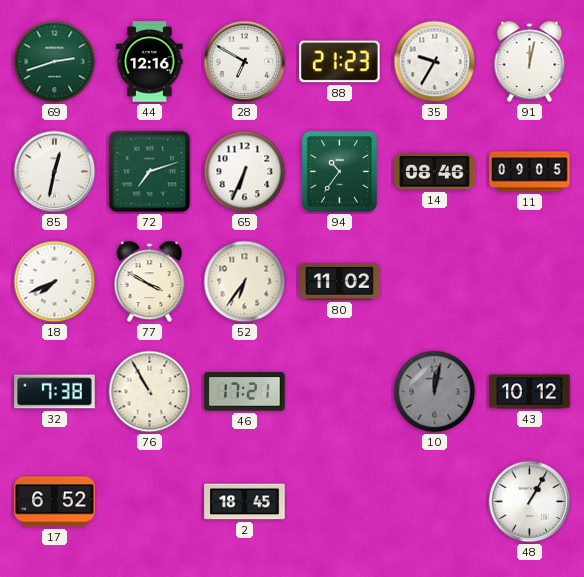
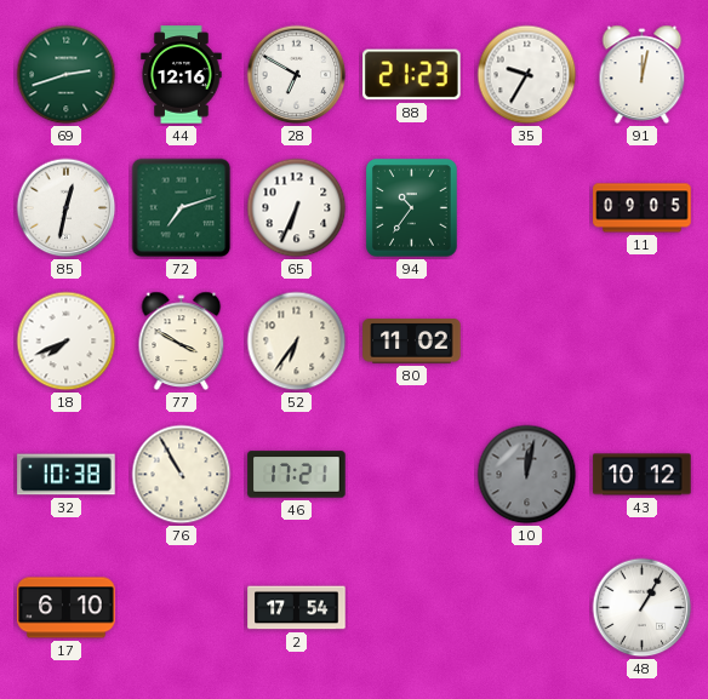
14: 08:46 -> none (435, 172)
32: 7:38 -> 10:38 (67, 475)
17: 6:52 -> 6:10 (67, 608)
2: 18:45 -> 17:54 (297, 608)
